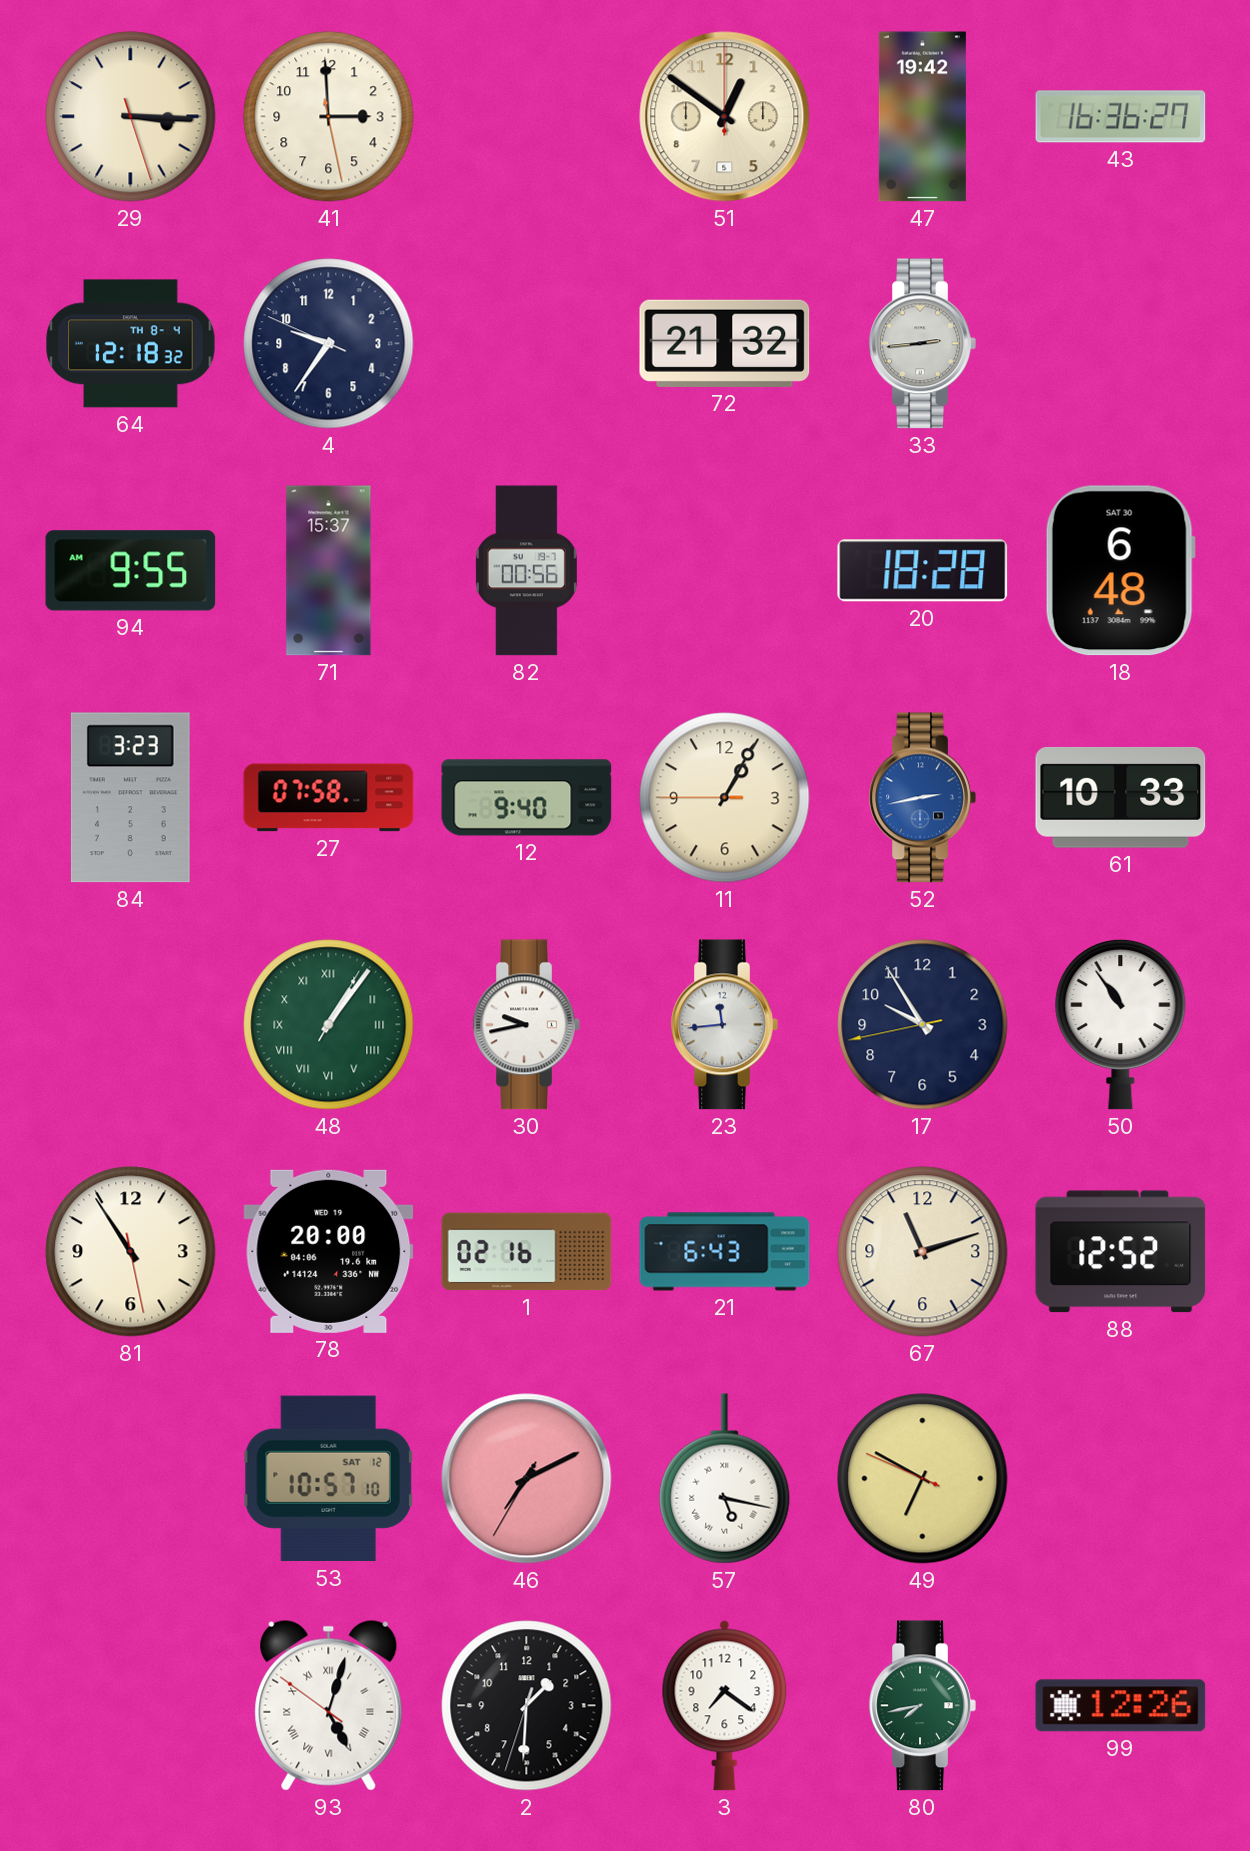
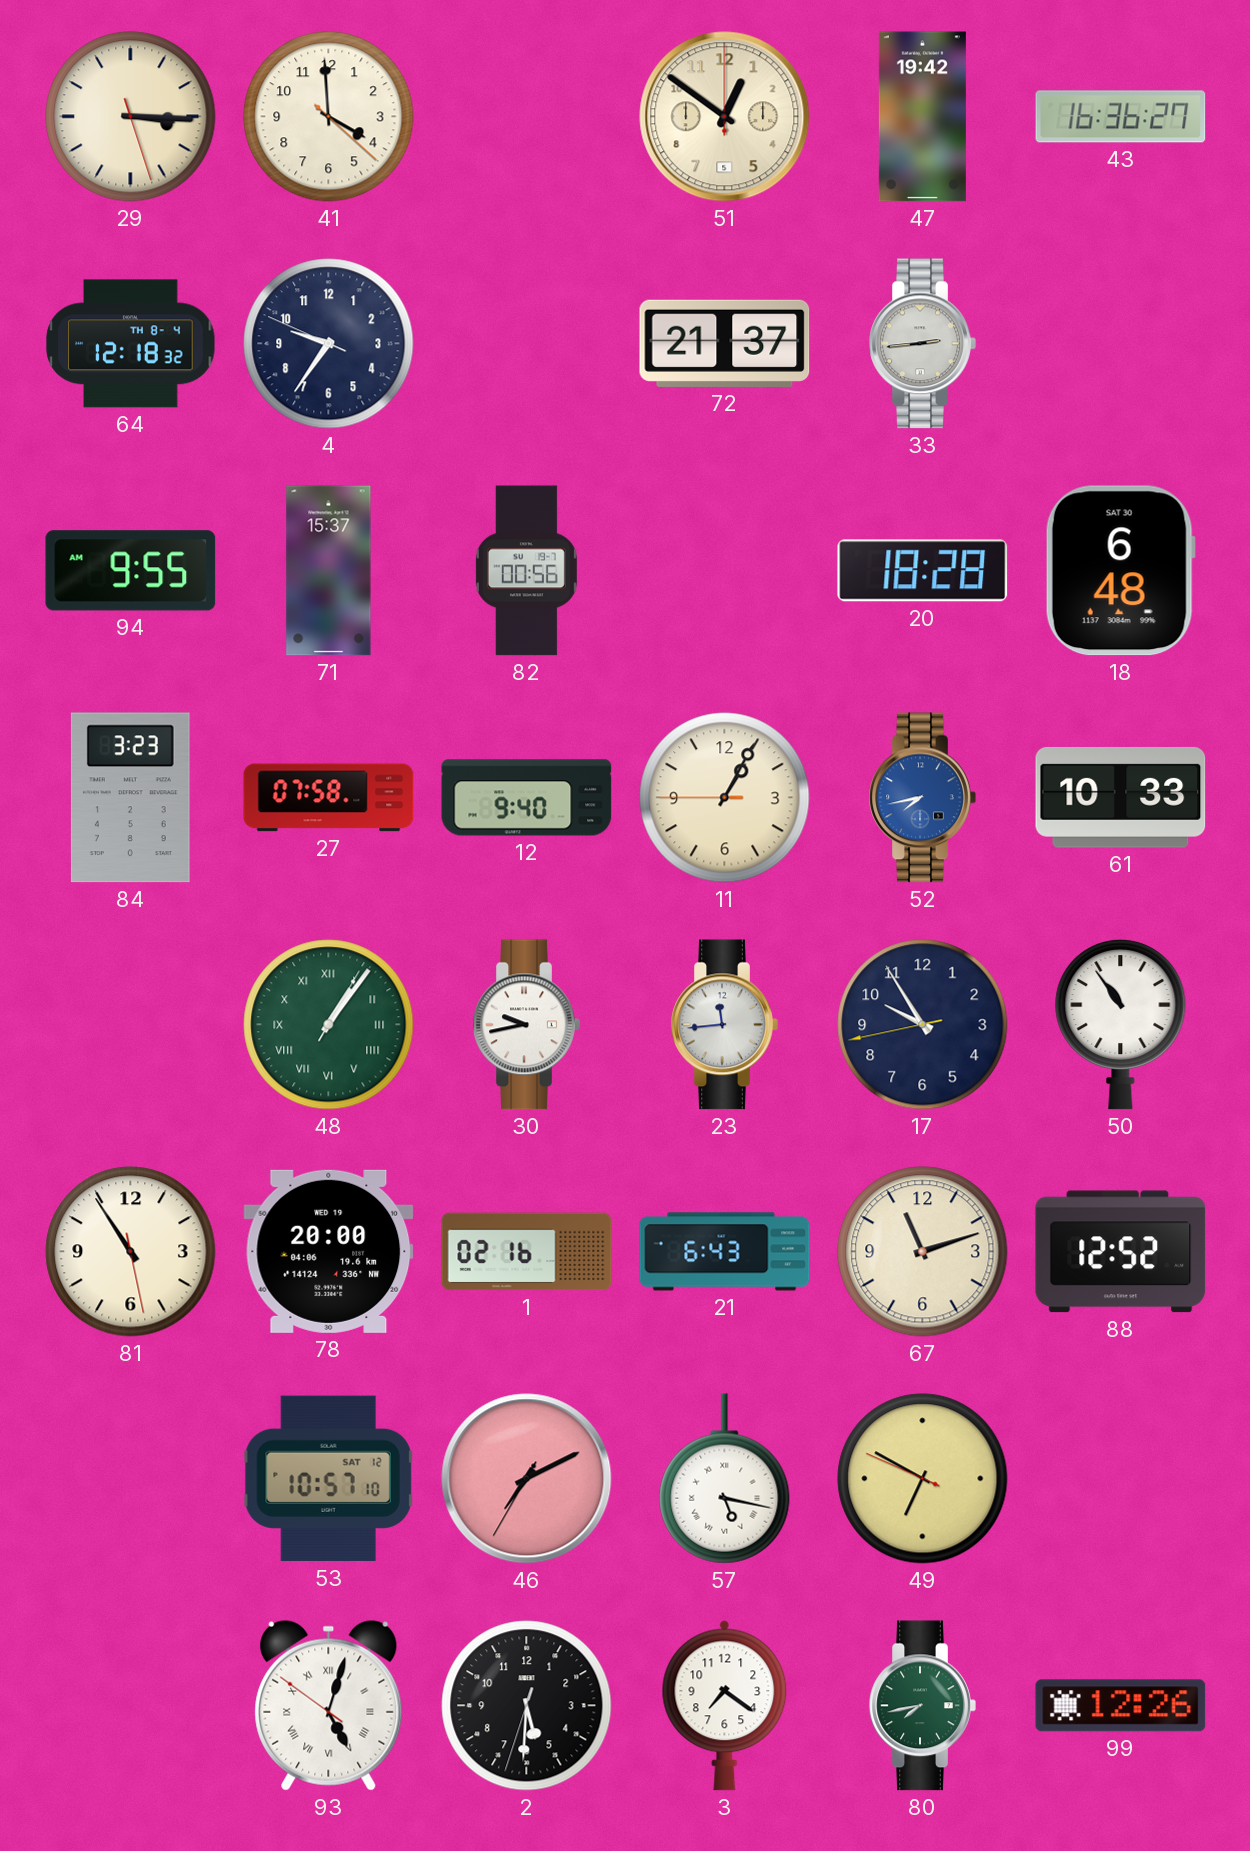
41: 2:59 -> 3:59 (329, 117)
72: 21:32 -> 21:37 (725, 343)
52: 2:43 -> 7:43 (922, 798)
2: 1:30 -> 5:30 (527, 1706)
